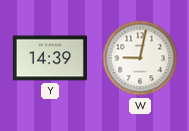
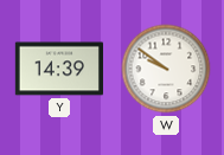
W: 9:02 -> 9:51 (166, 69)
